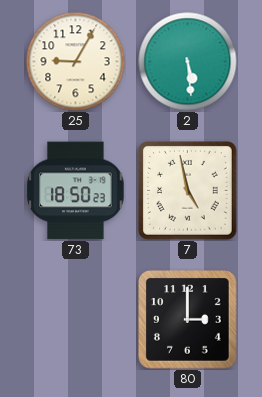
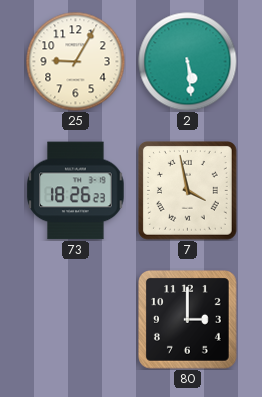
73: 18:50 -> 18:26 (76, 191)
7: 4:58 -> 3:58 (188, 191)
